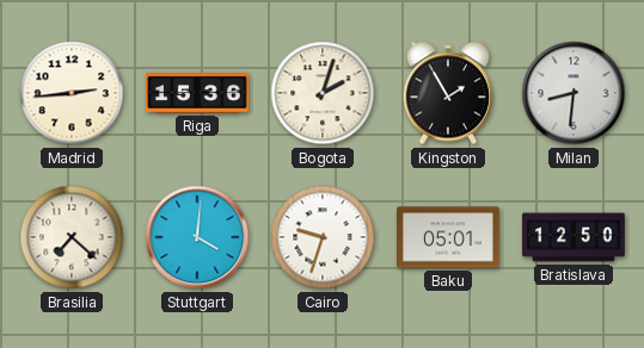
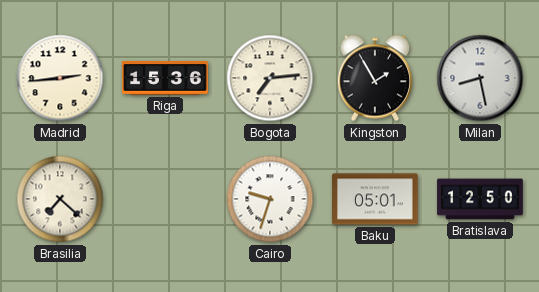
Bogota: 2:03 -> 7:14 (270, 78)
Milan: 8:31 -> 8:28 (480, 78)
Stuttgart: 4:01 -> none (197, 237)
